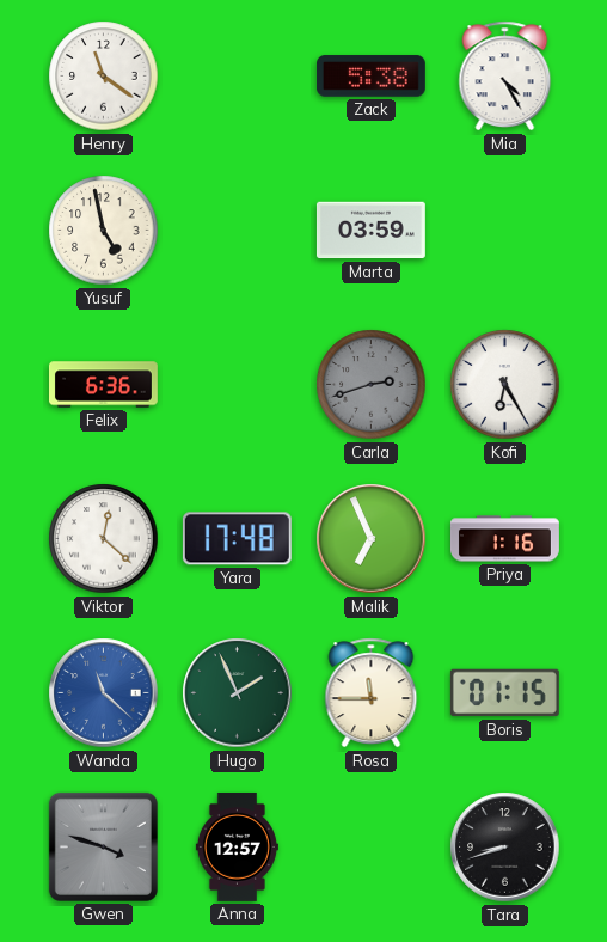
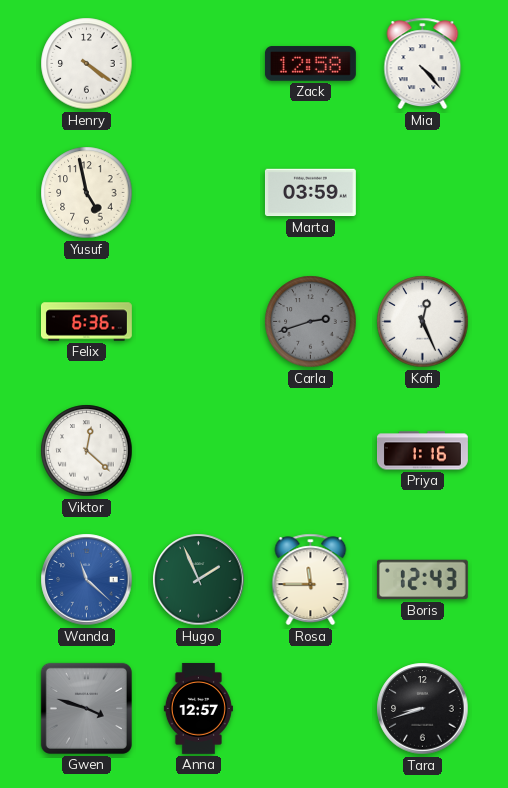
Henry: 11:21 -> 4:21 (87, 64)
Zack: 5:38 -> 12:58 (310, 64)
Mia: 4:25 -> 4:23 (423, 64)
Kofi: 6:25 -> 12:26 (423, 322)
Yara: 17:48 -> none (237, 539)
Malik: 6:56 -> none (372, 539)
Boris: 01:15 -> 12:43 (422, 580)
